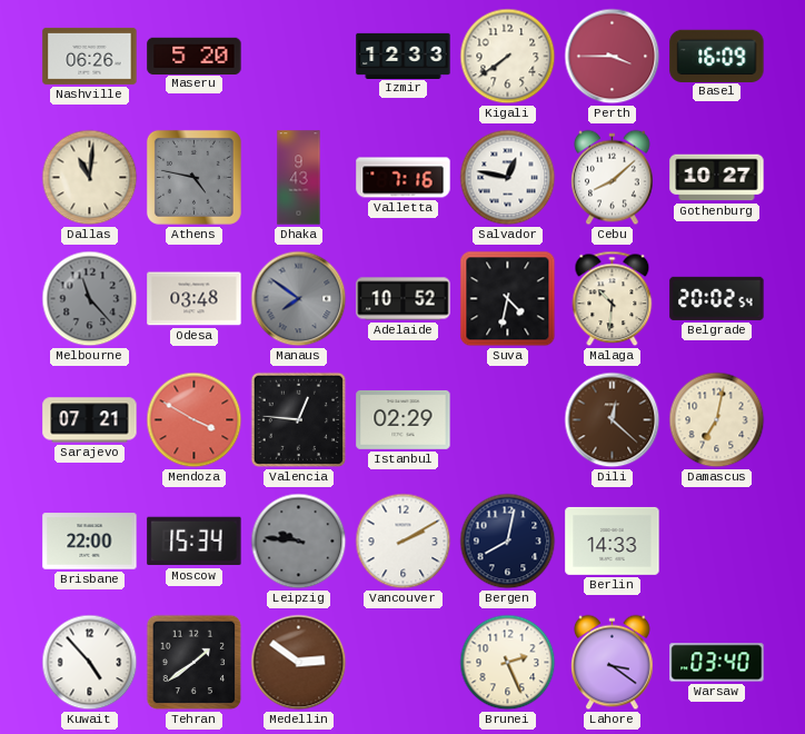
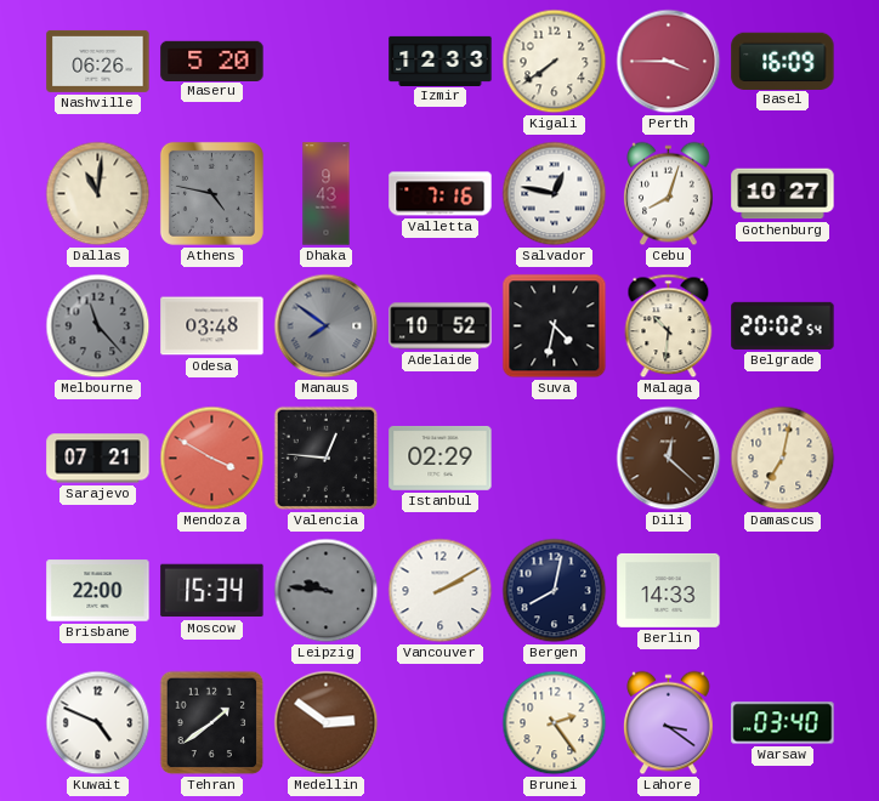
Cebu: 8:08 -> 8:03 (669, 194)
Kuwait: 4:53 -> 4:49 (98, 723)
Brunei: 2:26 -> 2:24 (555, 723)
